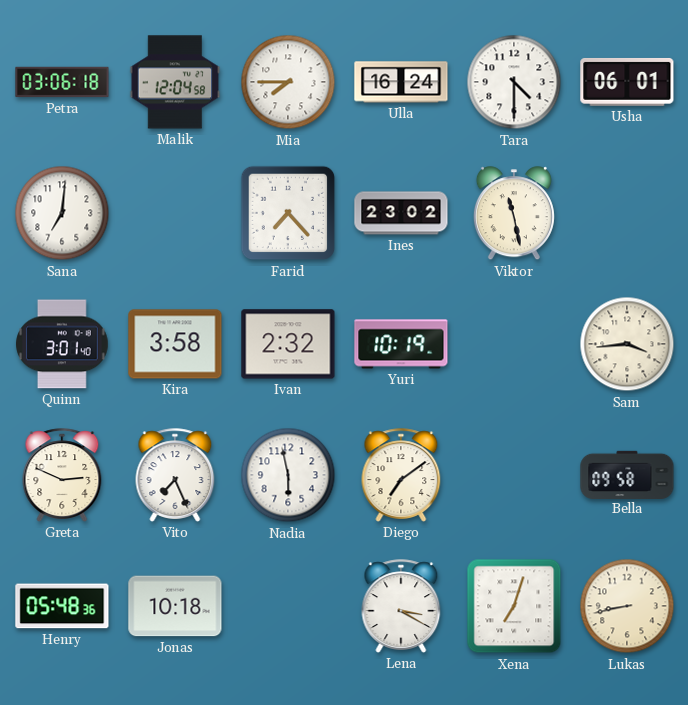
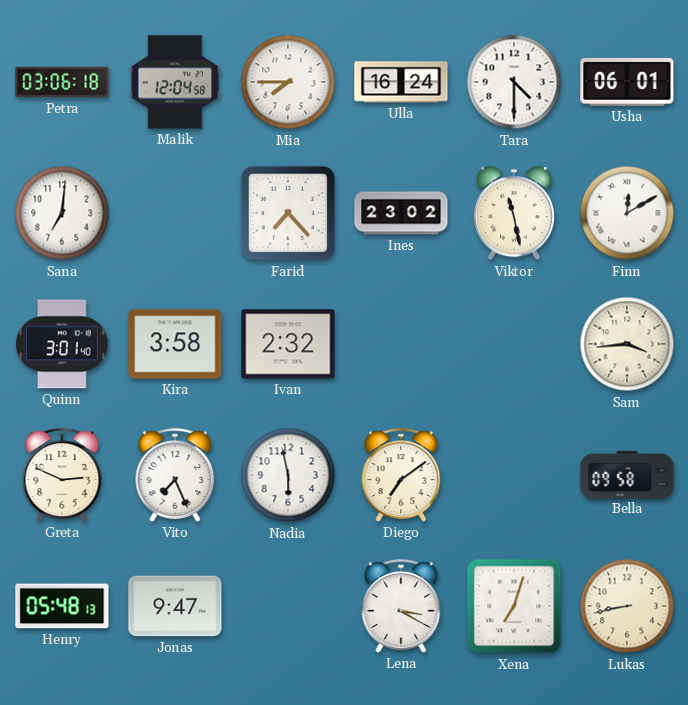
Finn: none -> 12:10 (627, 213)
Yuri: 10:19 -> none (401, 344)
Henry: 05:48:36 -> 05:48:13 (62, 606)
Jonas: 10:18 -> 9:47 (175, 606)
